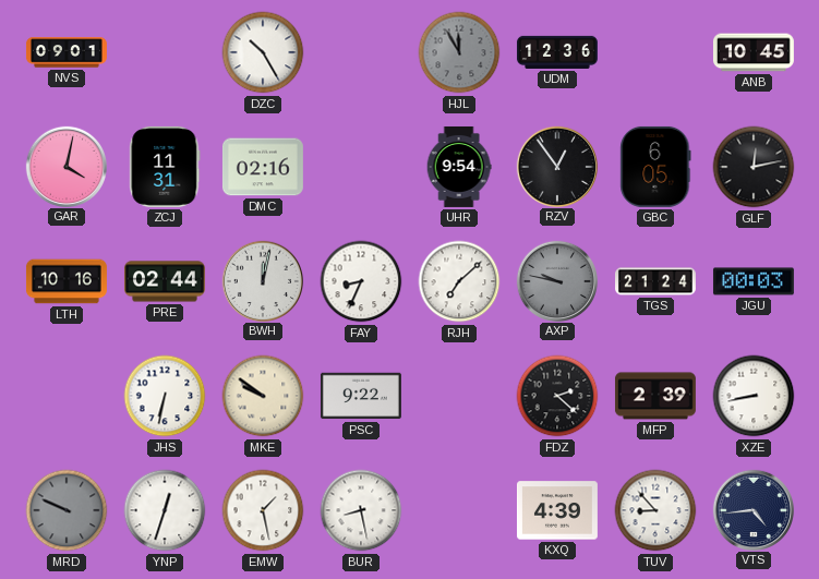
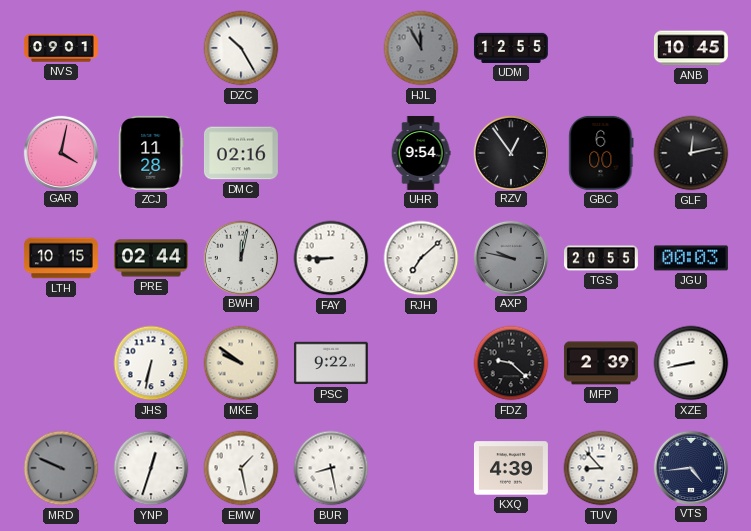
UDM: 12:36 -> 12:55 (511, 48)
ZCJ: 11:31 -> 11:28 (151, 153)
GBC: 6:05 -> 6:00 (601, 153)
LTH: 10:16 -> 10:15 (61, 258)
FAY: 8:34 -> 8:45 (331, 258)
TGS: 21:24 -> 20:55 (602, 258)
FDZ: 2:22 -> 9:22 (511, 363)
